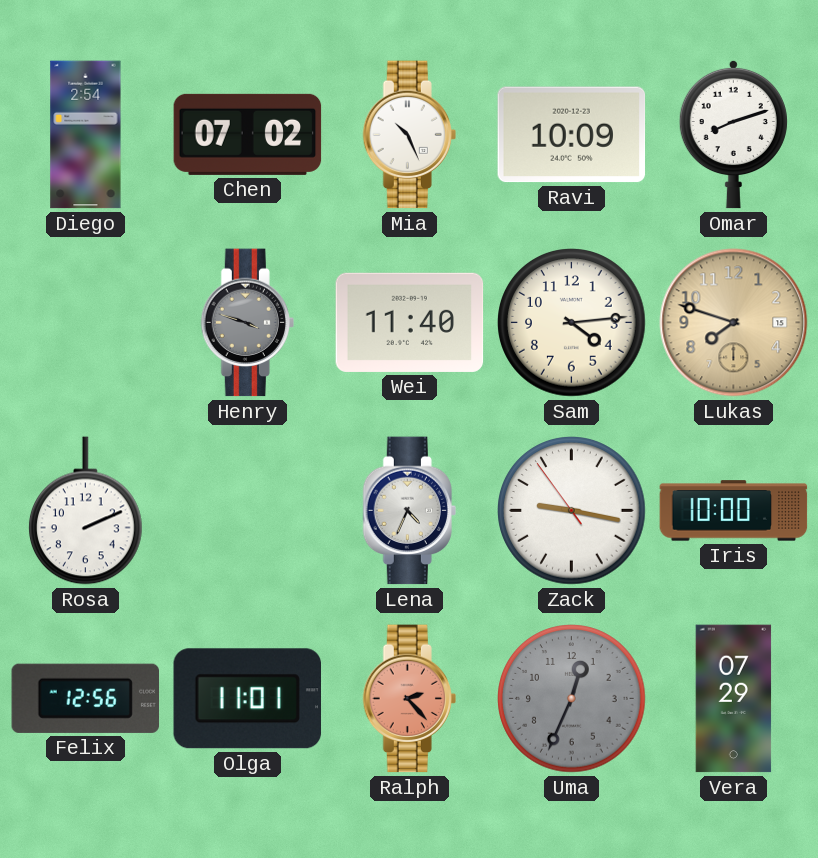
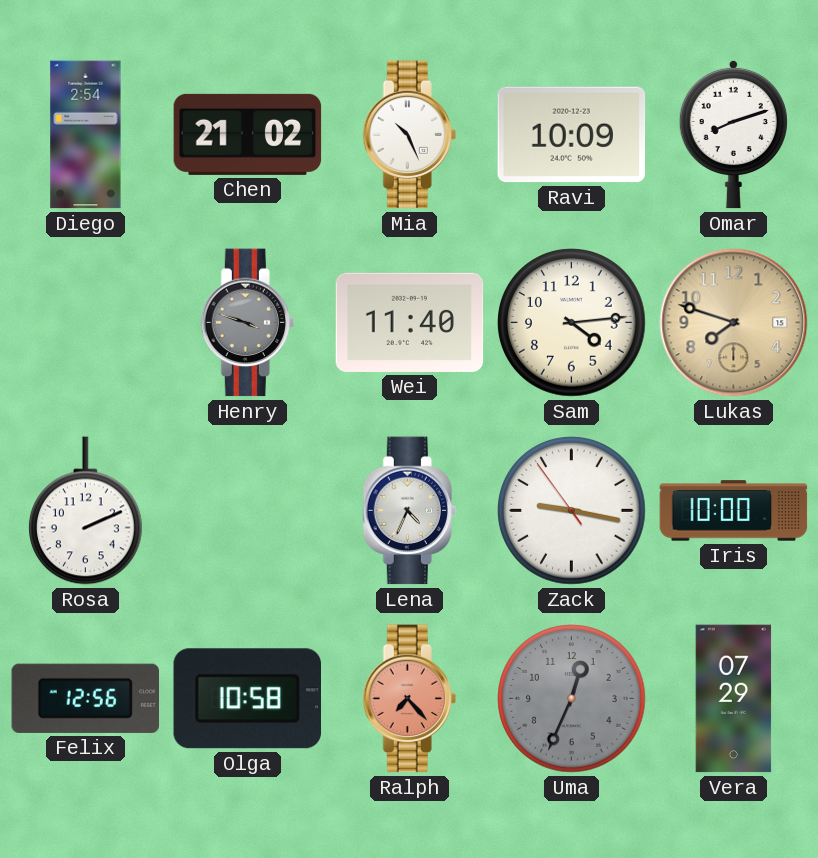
Chen: 07:02 -> 21:02 (248, 134)
Olga: 11:01 -> 10:58 (247, 699)
Ralph: 2:23 -> 7:23 (409, 699)
